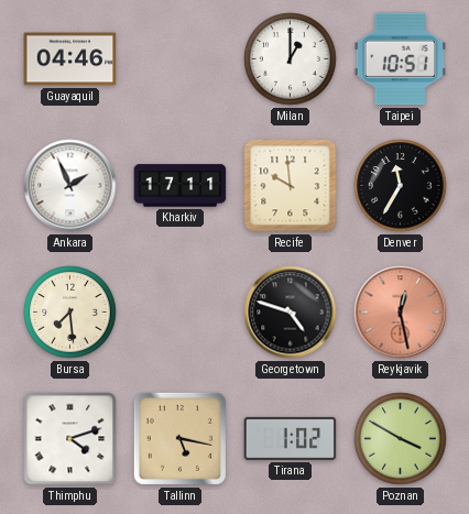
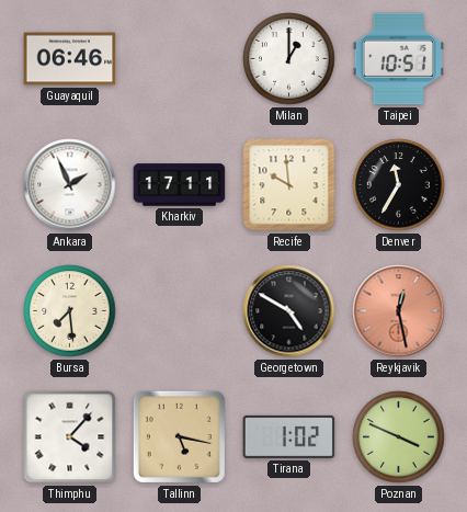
Guayaquil: 04:46 -> 06:46 (70, 59)
Georgetown: 4:48 -> 4:50 (289, 311)
Thimphu: 4:12 -> 4:07 (70, 437)
Poznan: 3:50 -> 3:49 (399, 437)
